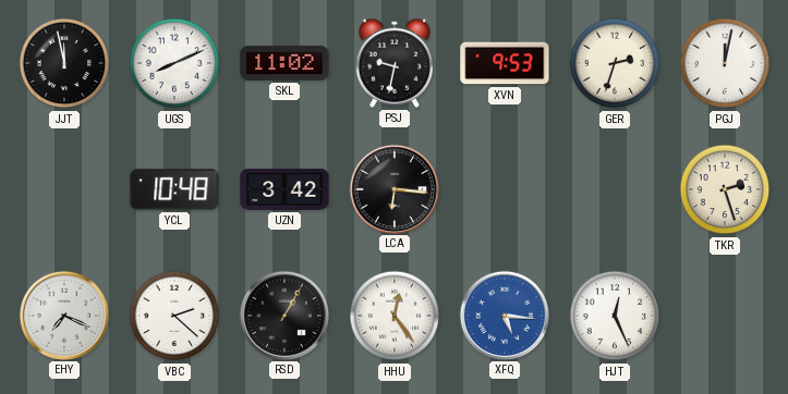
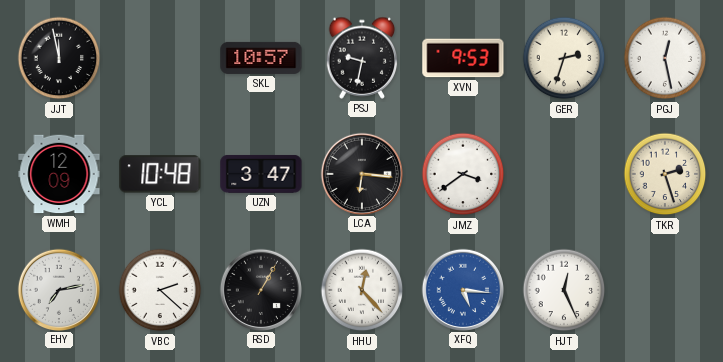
UGS: 8:11 -> none (174, 63)
SKL: 11:02 -> 10:57 (261, 58)
PGJ: 12:02 -> 12:28 (665, 58)
WMH: none -> 12:09 (59, 174)
UZN: 3:42 -> 3:47 (261, 174)
JMZ: none -> 3:39 (463, 174)
EHY: 7:19 -> 7:13 (58, 289)
HHU: 12:24 -> 12:23 (362, 290)
